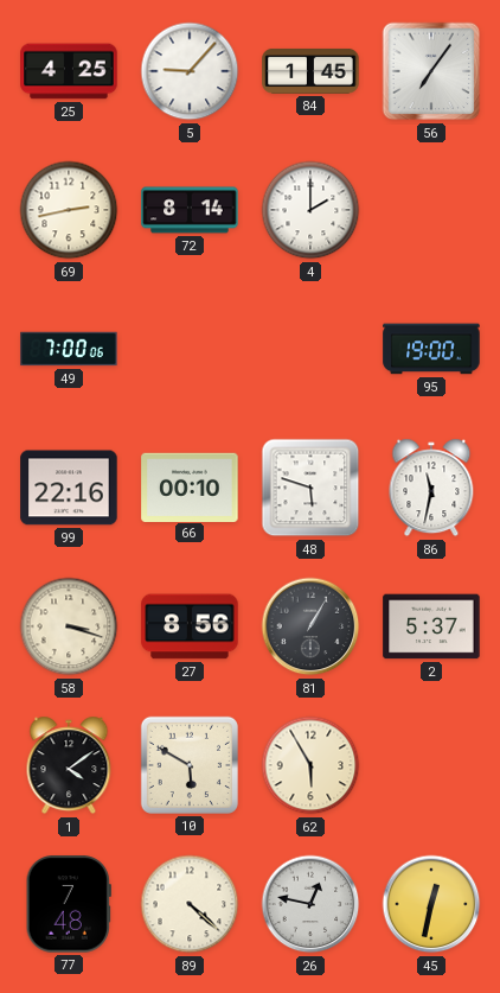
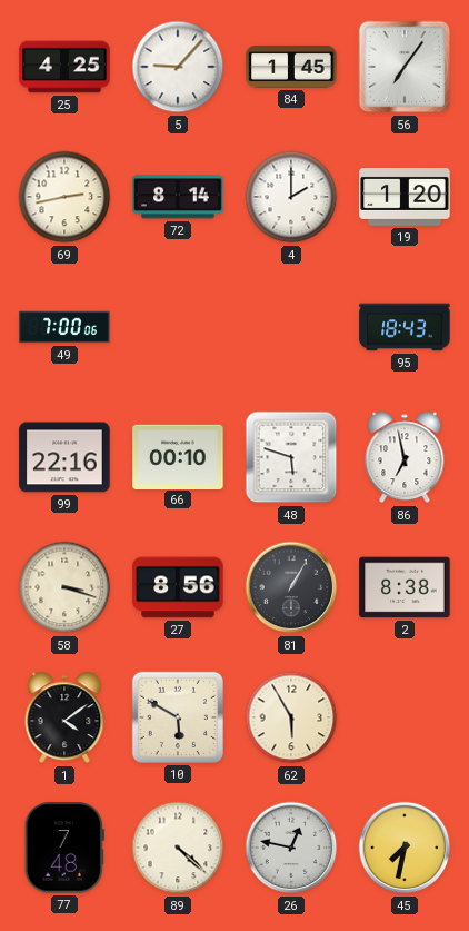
19: none -> 1:20 (405, 197)
95: 19:00 -> 18:43 (405, 327)
86: 11:32 -> 6:58 (405, 457)
2: 5:37 -> 8:38 (405, 587)
45: 12:32 -> 7:32 (405, 848)
